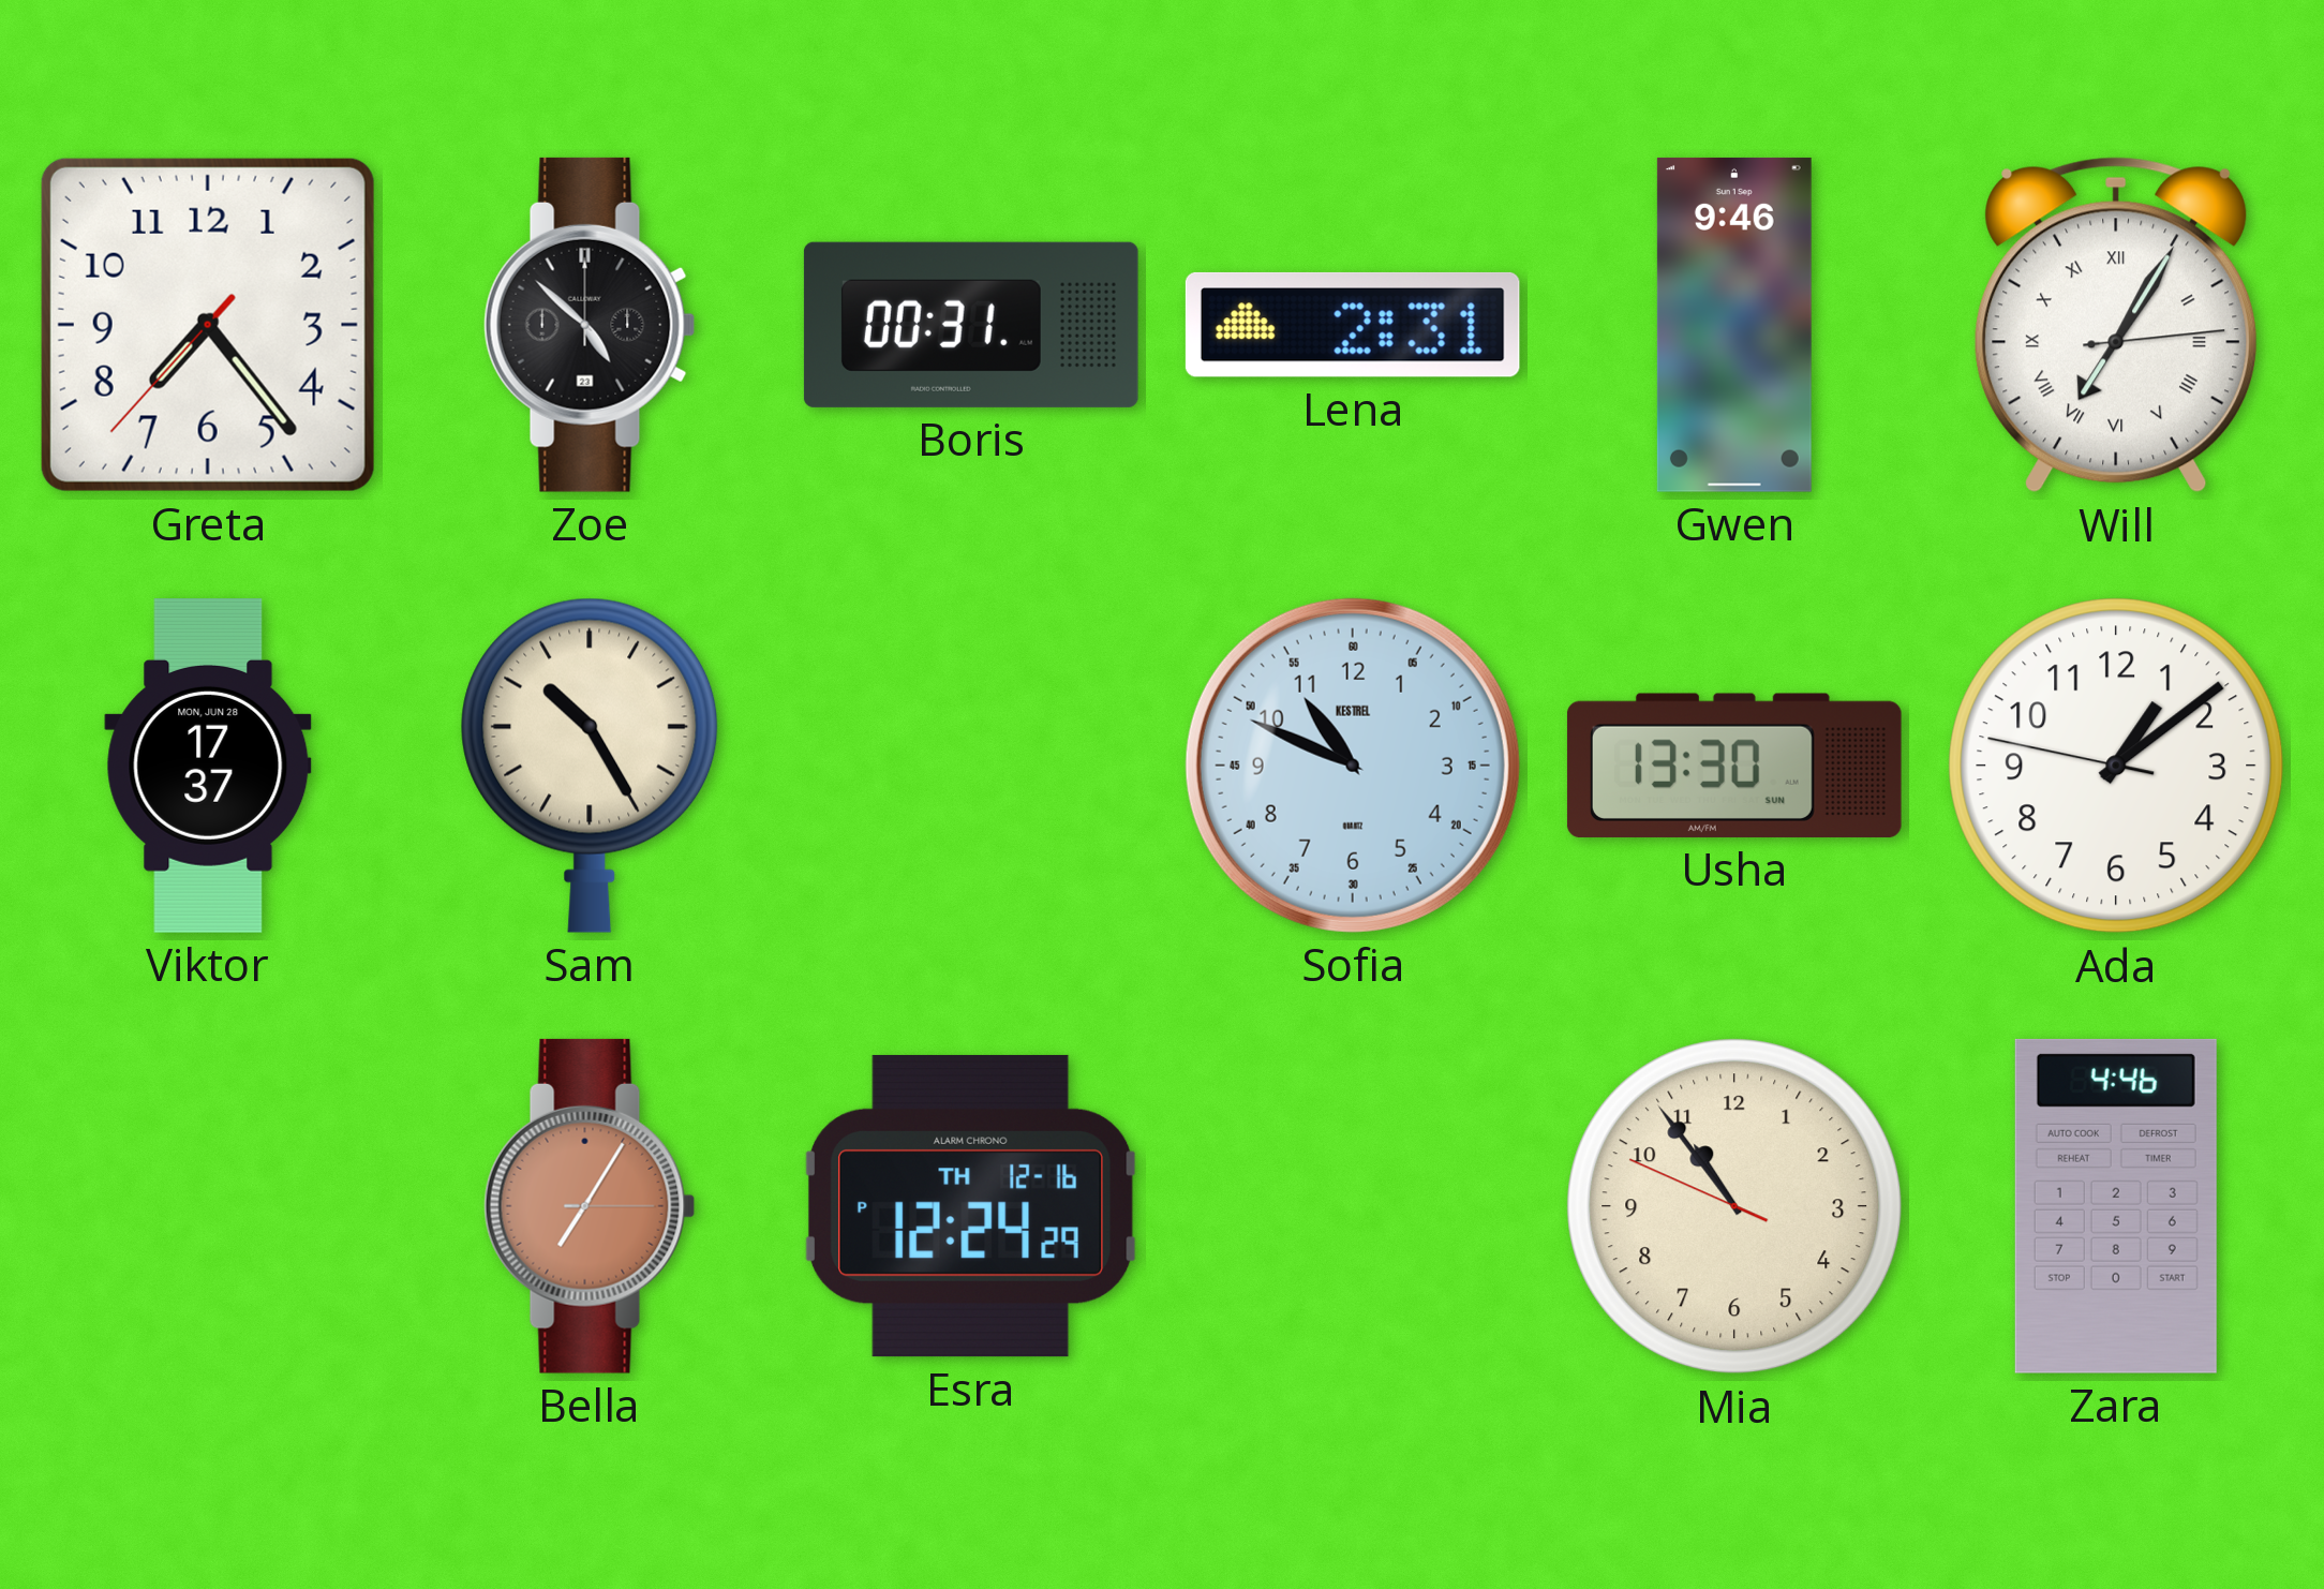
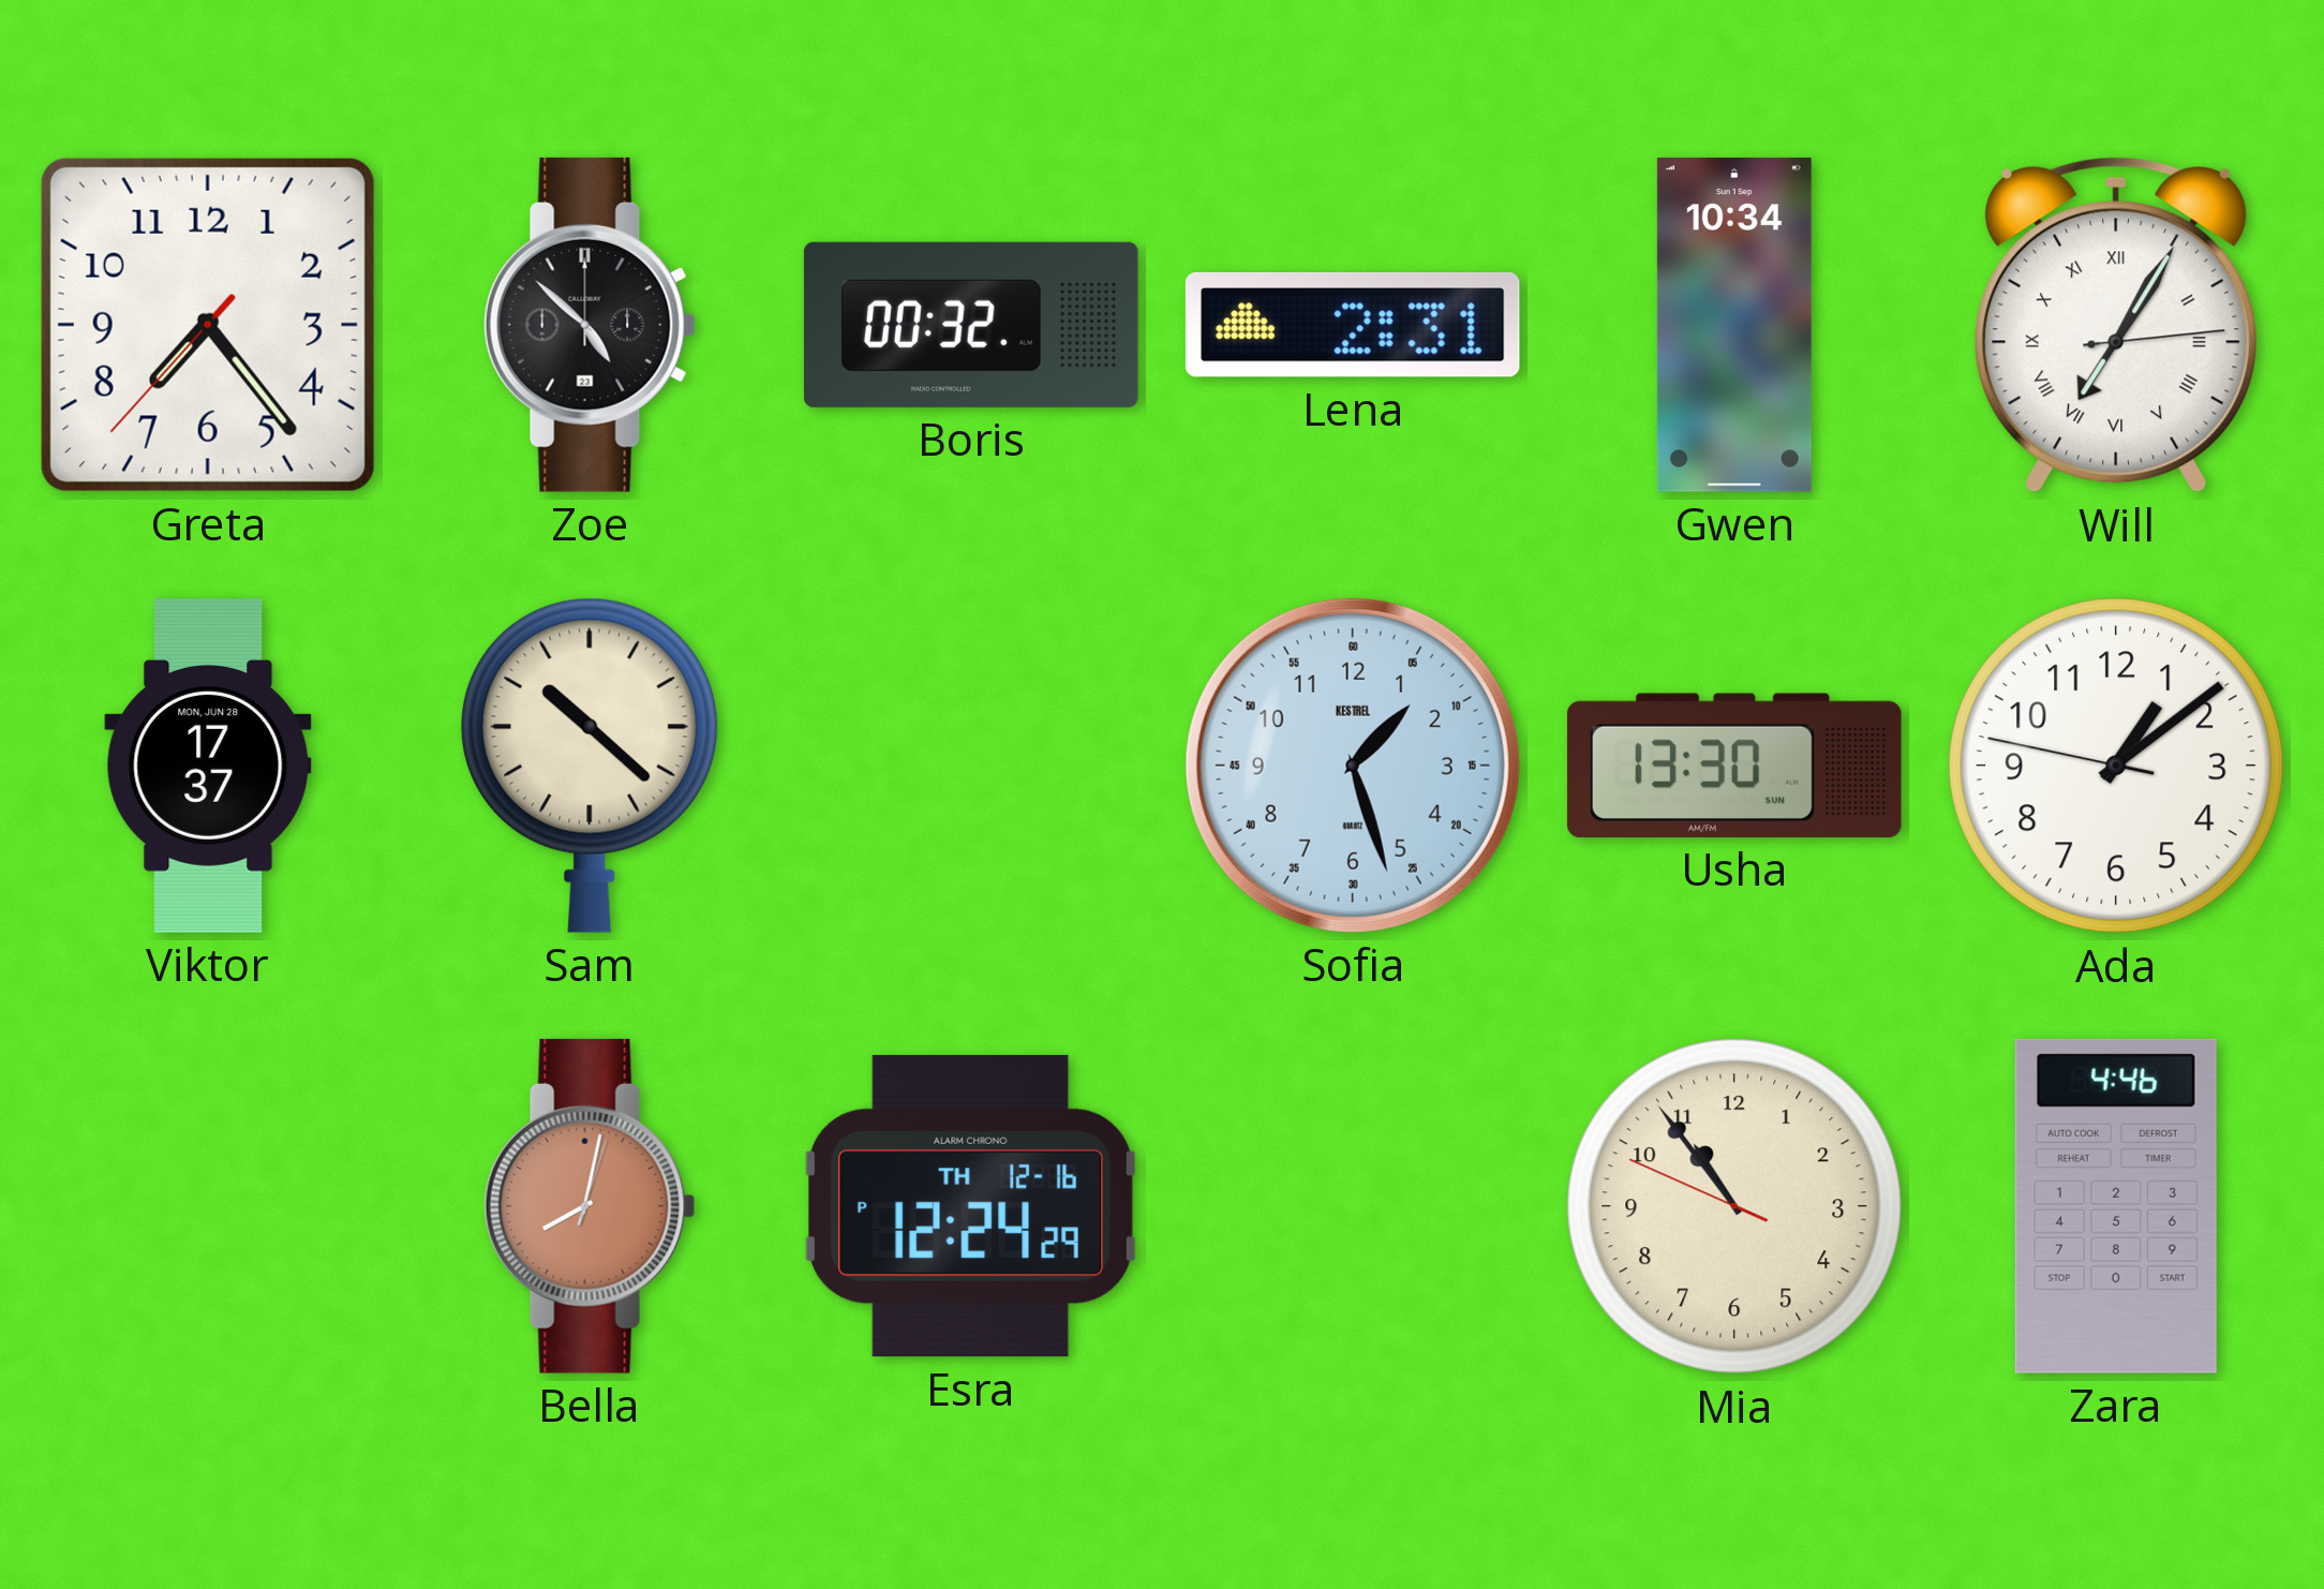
Boris: 00:31 -> 00:32 (971, 325)
Gwen: 9:46 -> 10:34 (1734, 325)
Sam: 10:25 -> 10:22 (590, 766)
Sofia: 10:49 -> 1:27 (1353, 766)
Bella: 7:05 -> 8:02 (590, 1206)
